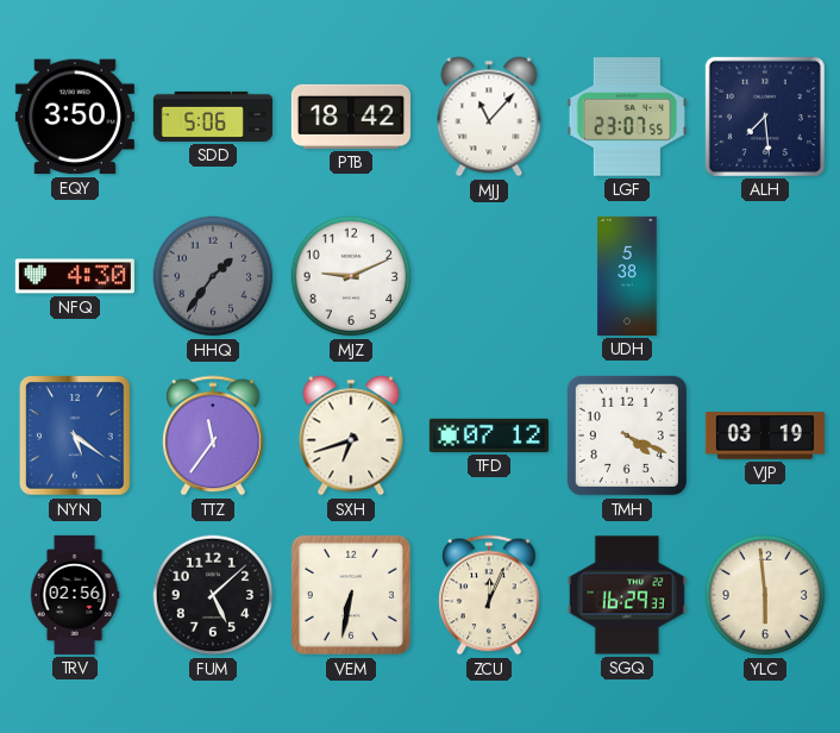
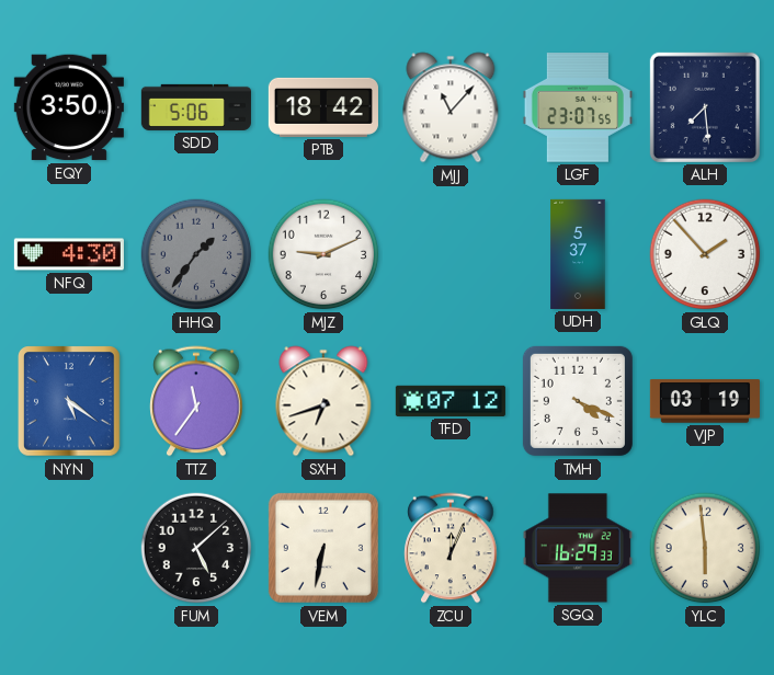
UDH: 5:38 -> 5:37 (578, 254)
GLQ: none -> 1:53 (705, 254)
TRV: 02:56 -> none (75, 595)
